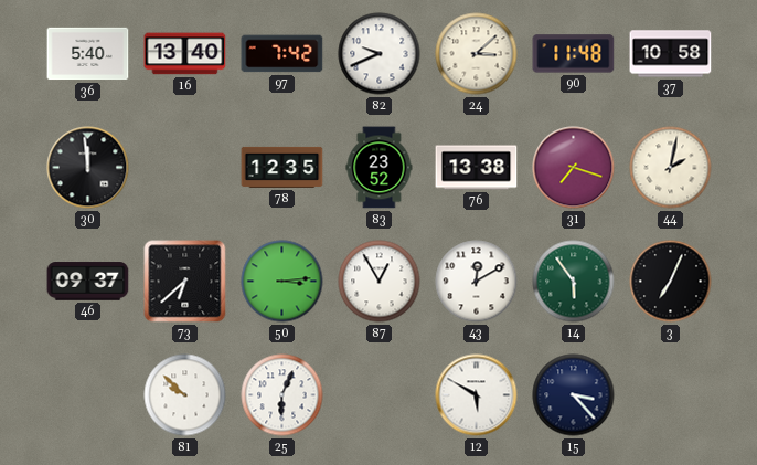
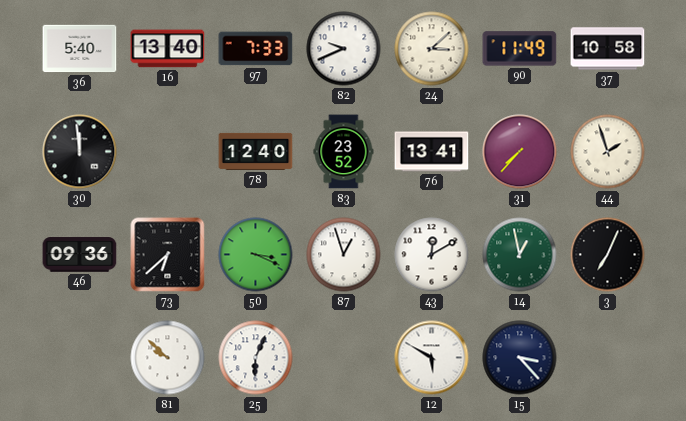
97: 7:42 -> 7:33 (256, 49)
90: 11:48 -> 11:49 (520, 49)
78: 12:35 -> 12:40 (256, 151)
76: 13:38 -> 13:41 (432, 152)
31: 7:18 -> 7:37 (520, 152)
44: 2:02 -> 1:57 (608, 152)
46: 09:37 -> 09:36 (80, 255)
50: 3:14 -> 3:19 (256, 255)
87: 12:55 -> 12:57 (344, 255)
14: 5:54 -> 12:58 (520, 255)
